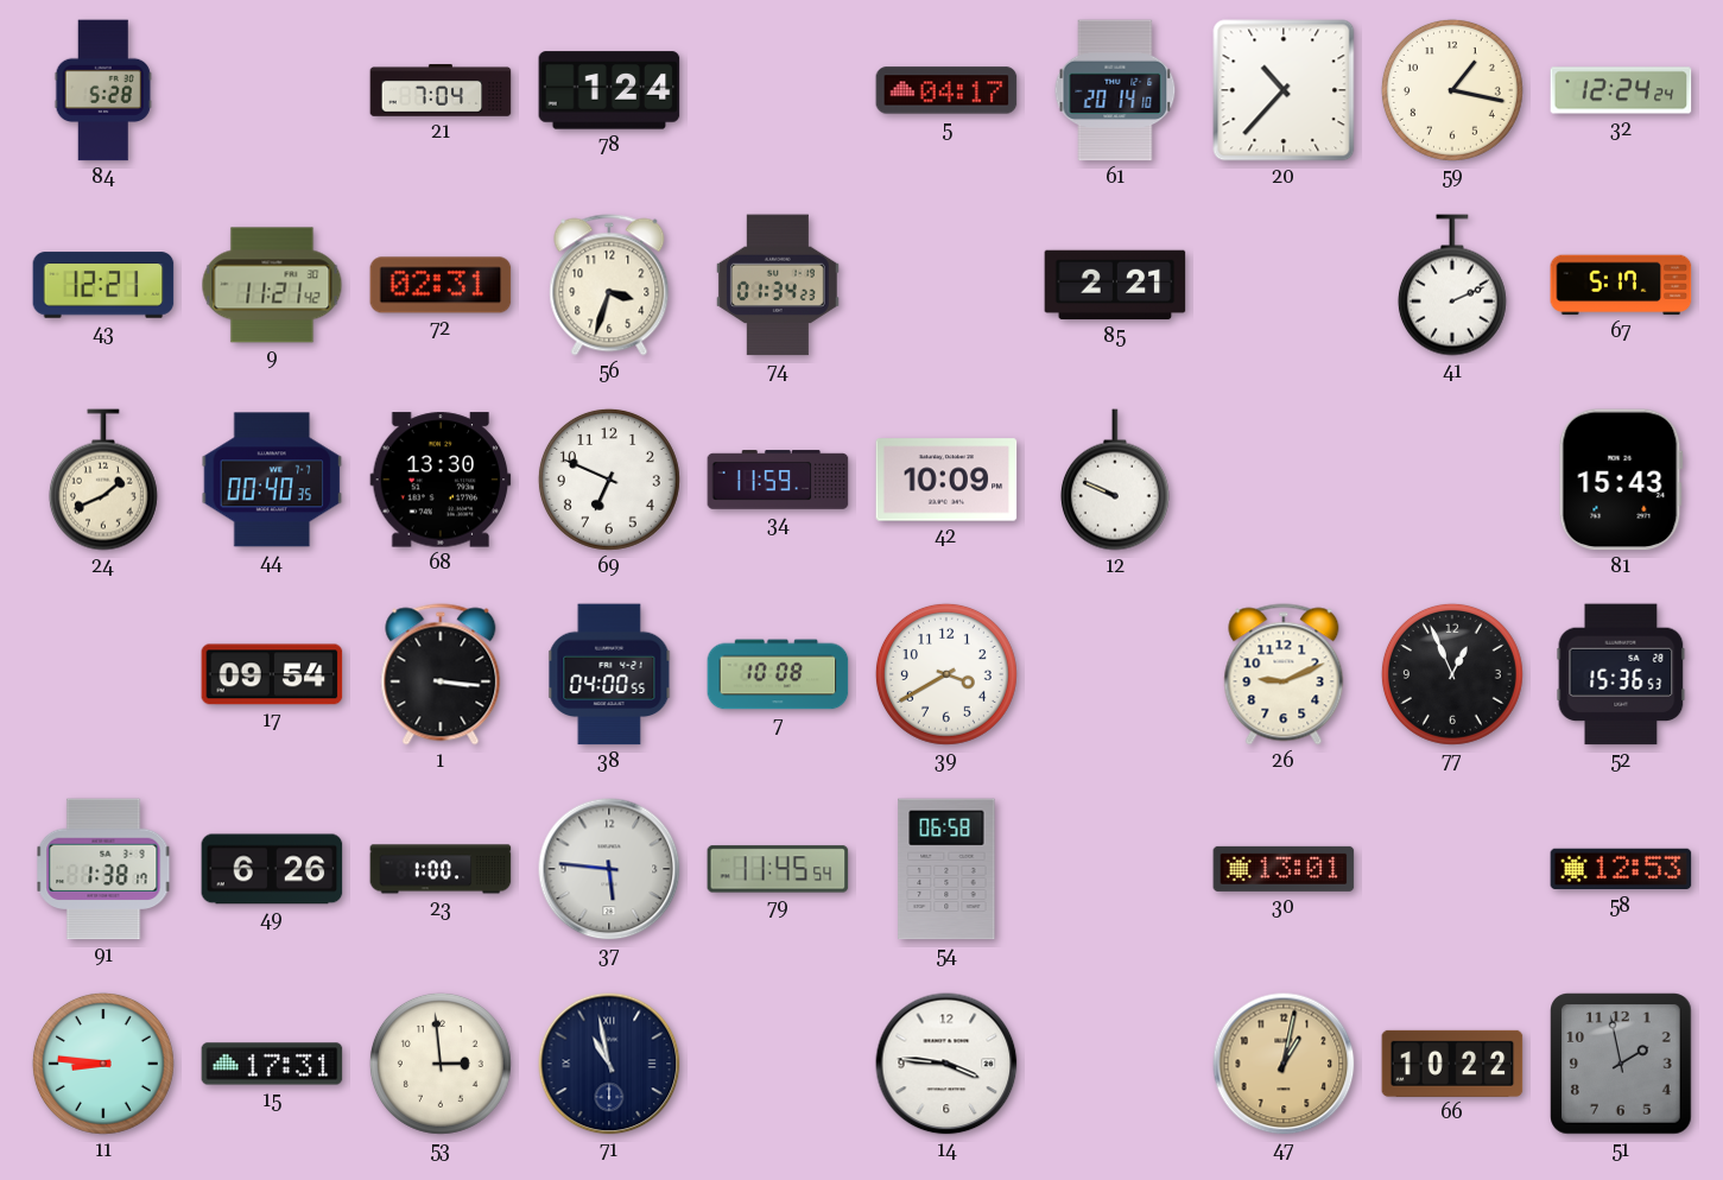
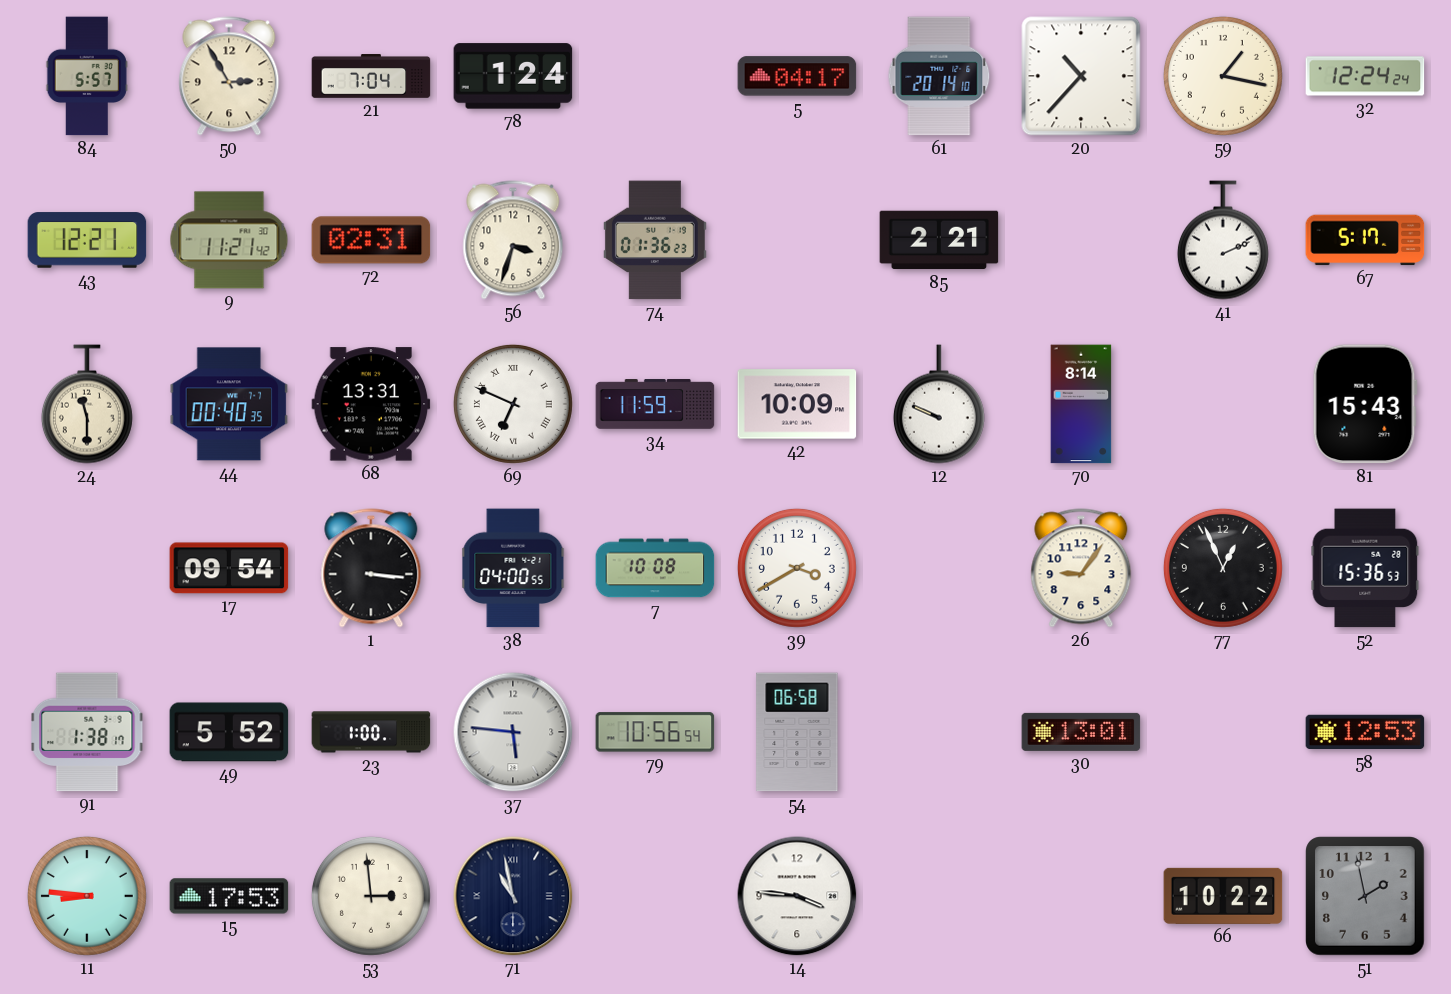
84: 5:28 -> 5:57 (87, 76)
50: none -> 2:55 (229, 76)
74: 01:34 -> 01:36 (655, 240)
24: 1:41 -> 11:30 (87, 404)
68: 13:30 -> 13:31 (371, 404)
69 numerals: Arabic -> Roman (513, 404)
70: none -> 8:14 (1081, 404)
26: 9:11 -> 9:06 (1081, 568)
49: 6:26 -> 5:52 (229, 732)
79: 11:45 -> 10:56 (655, 732)
15: 17:31 -> 17:53 (229, 896)
47: 1:02 -> none (1284, 1064)
